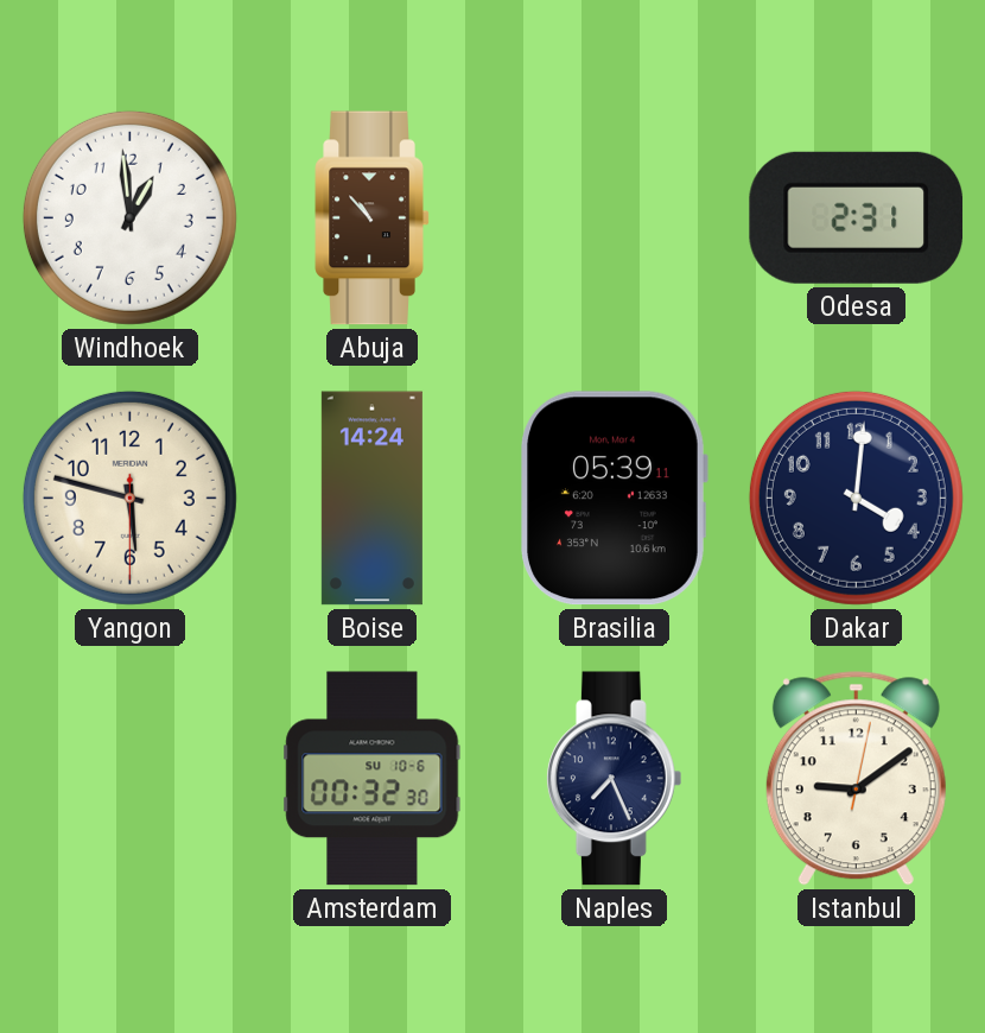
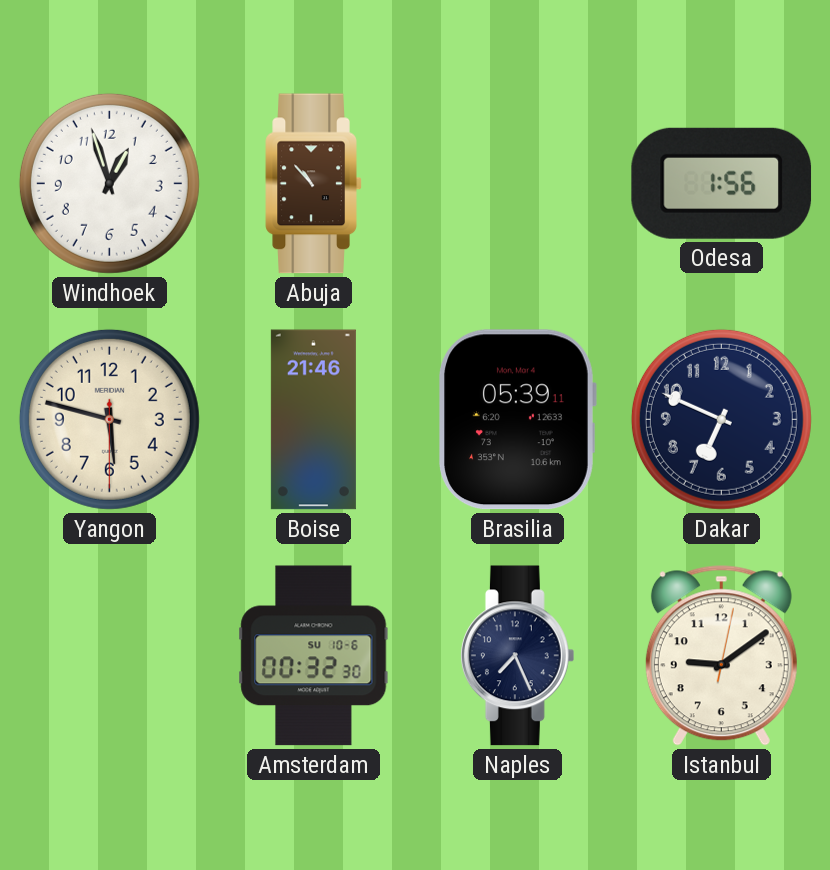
Windhoek: 12:59 -> 12:57 (109, 183)
Odesa: 2:31 -> 1:56 (722, 183)
Boise: 14:24 -> 21:46 (313, 420)
Dakar: 4:01 -> 6:49 (721, 419)
